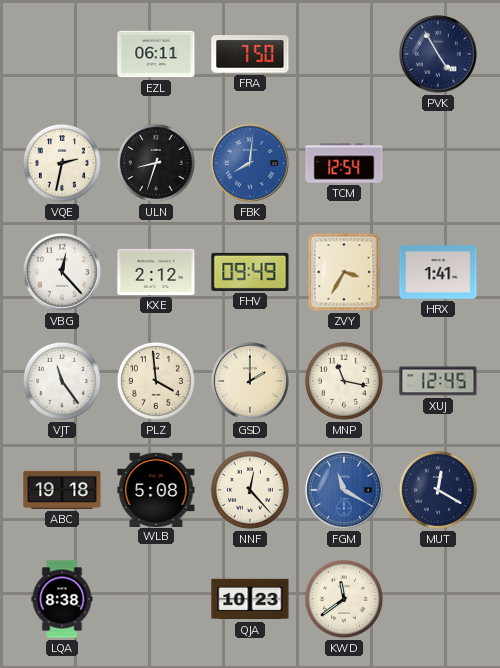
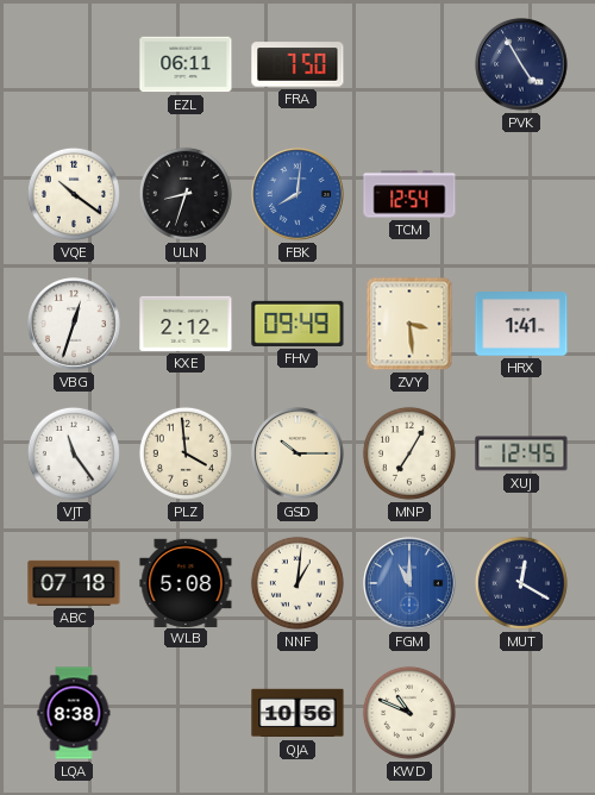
VQE: 2:32 -> 10:21 (74, 194)
VBG: 12:23 -> 12:33 (74, 324)
ZVY: 3:35 -> 3:29 (409, 324)
GSD: 2:00 -> 10:15 (297, 453)
MNP: 11:17 -> 7:05 (409, 453)
ABC: 19:18 -> 07:18 (74, 583)
NNF: 12:23 -> 1:01 (297, 583)
FGM: 11:20 -> 11:00 (409, 583)
QJA: 10:23 -> 10:56 (297, 713)
KWD: 11:39 -> 10:49 (409, 713)
